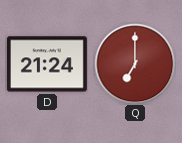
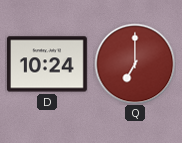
D: 21:24 -> 10:24 (47, 64)
